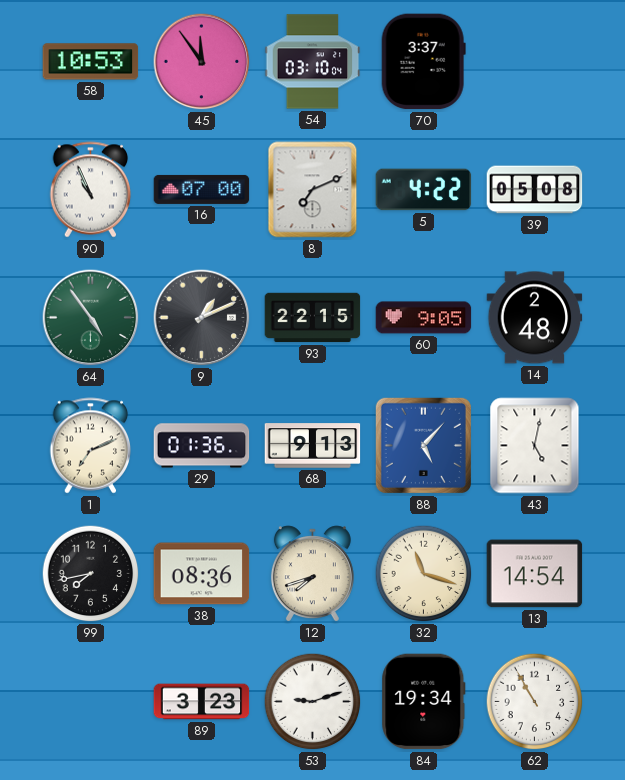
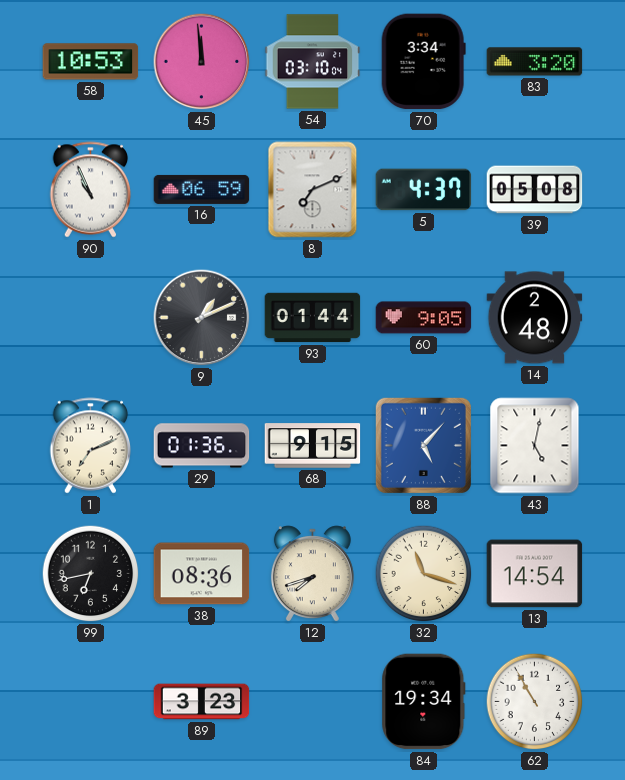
45: 11:54 -> 11:59 (202, 62)
70: 3:37 -> 3:34 (423, 62)
83: none -> 3:20 (535, 62)
16: 07:00 -> 06:59 (202, 189)
5: 4:22 -> 4:37 (424, 190)
64: 4:54 -> none (91, 318)
93: 22:15 -> 01:44 (313, 318)
68: 9:13 -> 9:15 (313, 446)
99: 7:43 -> 6:43 (91, 574)
53: 9:12 -> none (313, 702)
